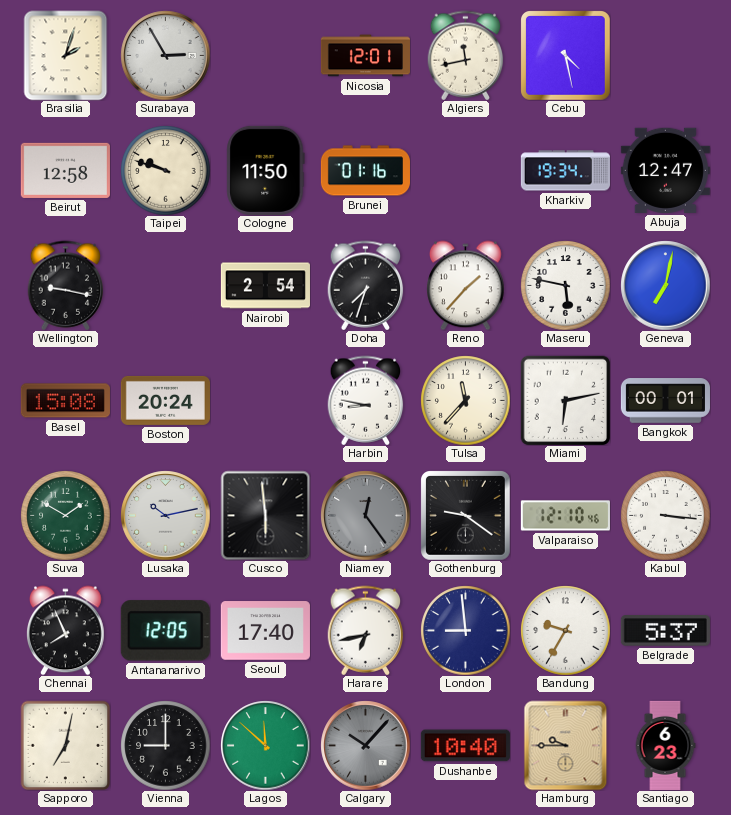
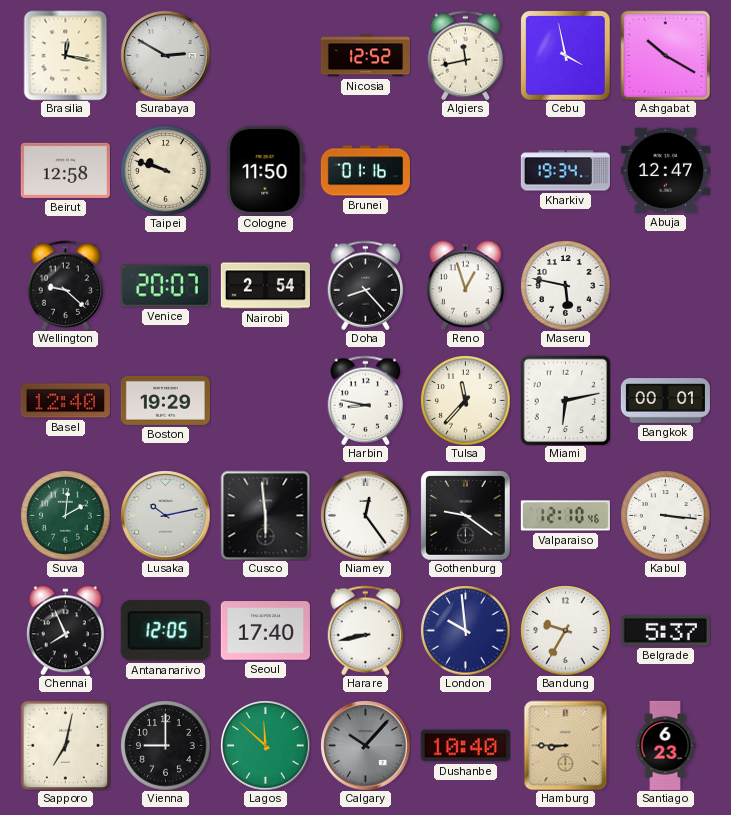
Brasilia: 2:03 -> 12:17 (66, 55)
Surabaya: 2:55 -> 2:50 (165, 55)
Nicosia: 12:01 -> 12:52 (365, 56)
Cebu: 4:28 -> 3:58 (566, 56)
Ashgabat: none -> 10:20 (665, 55)
Wellington: 9:17 -> 9:22 (66, 285)
Venice: none -> 20:07 (165, 286)
Doha: 7:33 -> 8:23 (366, 285)
Reno: 1:37 -> 12:57 (466, 285)
Geneva: 7:02 -> none (665, 285)
Basel: 15:08 -> 12:40 (65, 401)
Boston: 20:24 -> 19:29 (165, 400)
Suva: 1:50 -> 2:01 (65, 515)
Niamey dial: grey -> white (365, 515)
Harare: 6:43 -> 8:43 (366, 630)
London: 8:59 -> 9:59 (465, 630)
Hamburg: 9:45 -> 8:45 (566, 745)
